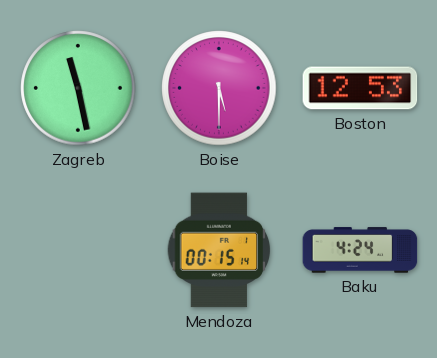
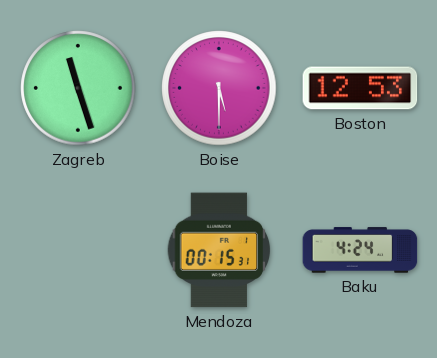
Zagreb: 11:28 -> 11:27 (78, 88)
Mendoza: 00:15:14 -> 00:15:31 (219, 250)
